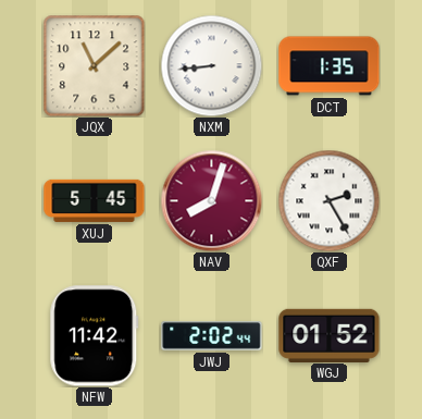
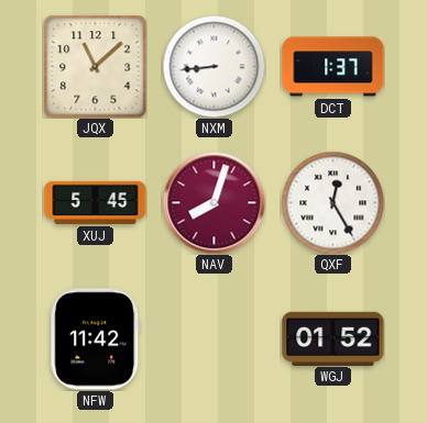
DCT: 1:35 -> 1:37 (333, 67)
QXF: 2:25 -> 12:25 (332, 202)
JWJ: 2:02 -> none (212, 336)
